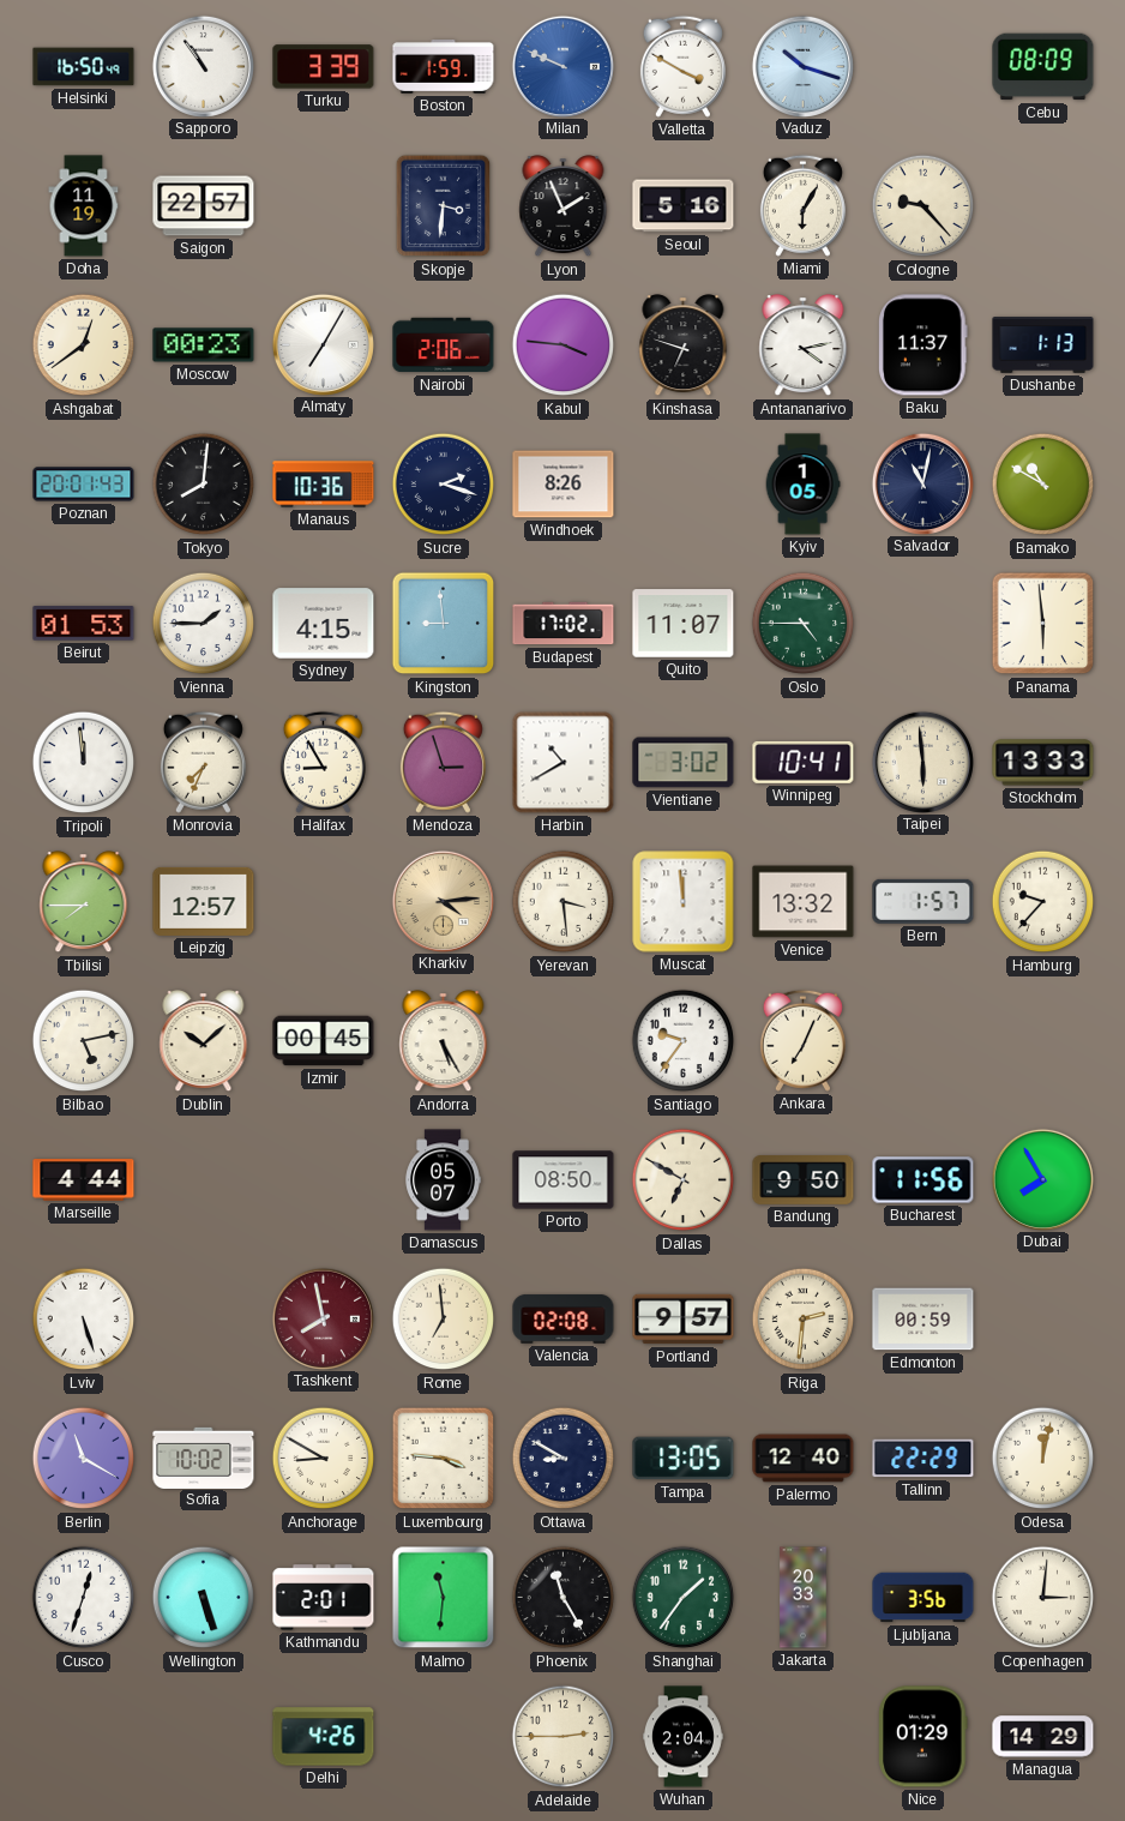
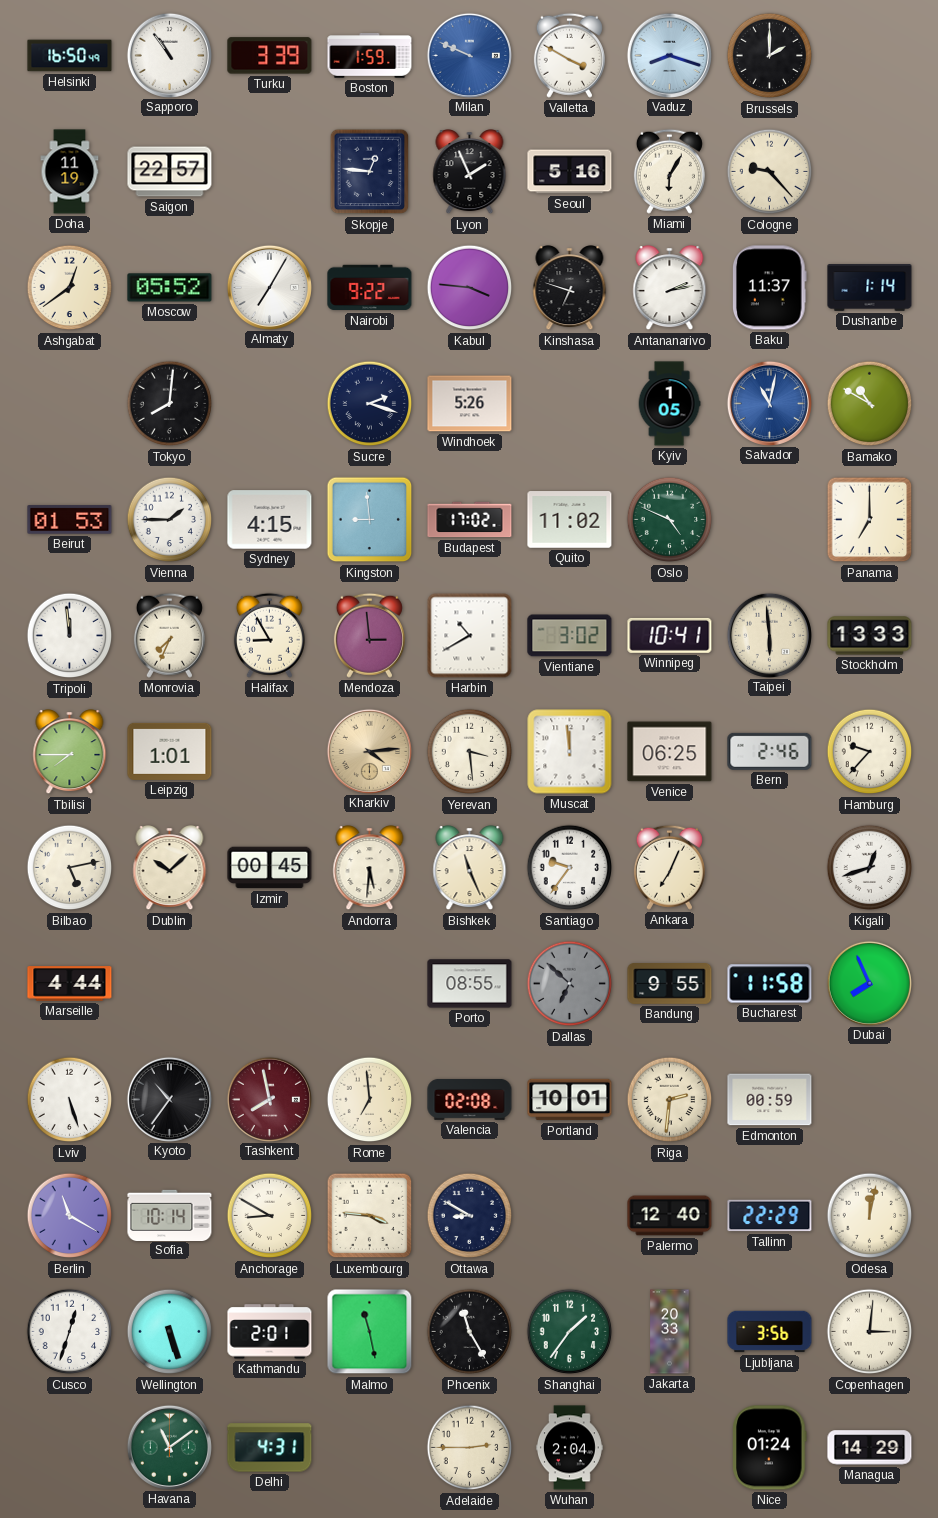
Vaduz: 10:18 -> 8:18 (669, 55)
Brussels: none -> 2:00 (770, 56)
Cebu: 08:09 -> none (1043, 67)
Skopje: 3:31 -> 12:46 (370, 172)
Moscow: 00:23 -> 05:52 (170, 288)
Nairobi: 2:06 -> 9:22 (370, 288)
Antananarivo: 4:13 -> 2:13 (670, 288)
Dushanbe: 1:13 -> 1:14 (870, 288)
Poznan: 20:01 -> none (84, 485)
Manaus: 10:36 -> none (324, 485)
Windhoek: 8:26 -> 5:26 (470, 404)
Salvador dial: navy -> blue (769, 403)
Quito: 11:07 -> 11:02 (570, 520)
Oslo: 4:45 -> 4:49 (670, 520)
Panama: 5:59 -> 7:00 (870, 520)
Mendoza: 2:57 -> 2:59 (369, 635)
Leipzig: 12:57 -> 1:01 (170, 751)
Venice: 13:32 -> 06:25 (670, 752)
Bern: 1:57 -> 2:46 (770, 751)
Andorra: 5:25 -> 5:31 (370, 868)
Bishkek: none -> 11:26 (470, 868)
Kigali: none -> 12:42 (870, 868)
Damascus: 05:07 -> none (443, 1180)
Porto: 08:50 -> 08:55 (470, 984)
Dallas: 6:50 -> 6:52 (570, 984)
Dallas dial: cream -> grey (570, 984)
Bandung: 9:50 -> 9:55 (670, 984)
Bucharest: 11:56 -> 11:58 (770, 984)
Dubai: 7:55 -> 7:56 (869, 983)
Kyoto: none -> 10:36 (169, 1099)
Portland: 9:57 -> 10:01 (570, 1100)
Sofia: 10:02 -> 10:14 (170, 1215)
Tampa: 13:05 -> none (684, 1459)
Malmo: 11:31 -> 11:28 (370, 1332)
Havana: none -> 11:09 (169, 1447)
Delhi: 4:26 -> 4:31 (270, 1448)
Nice: 01:29 -> 01:24 (770, 1448)
